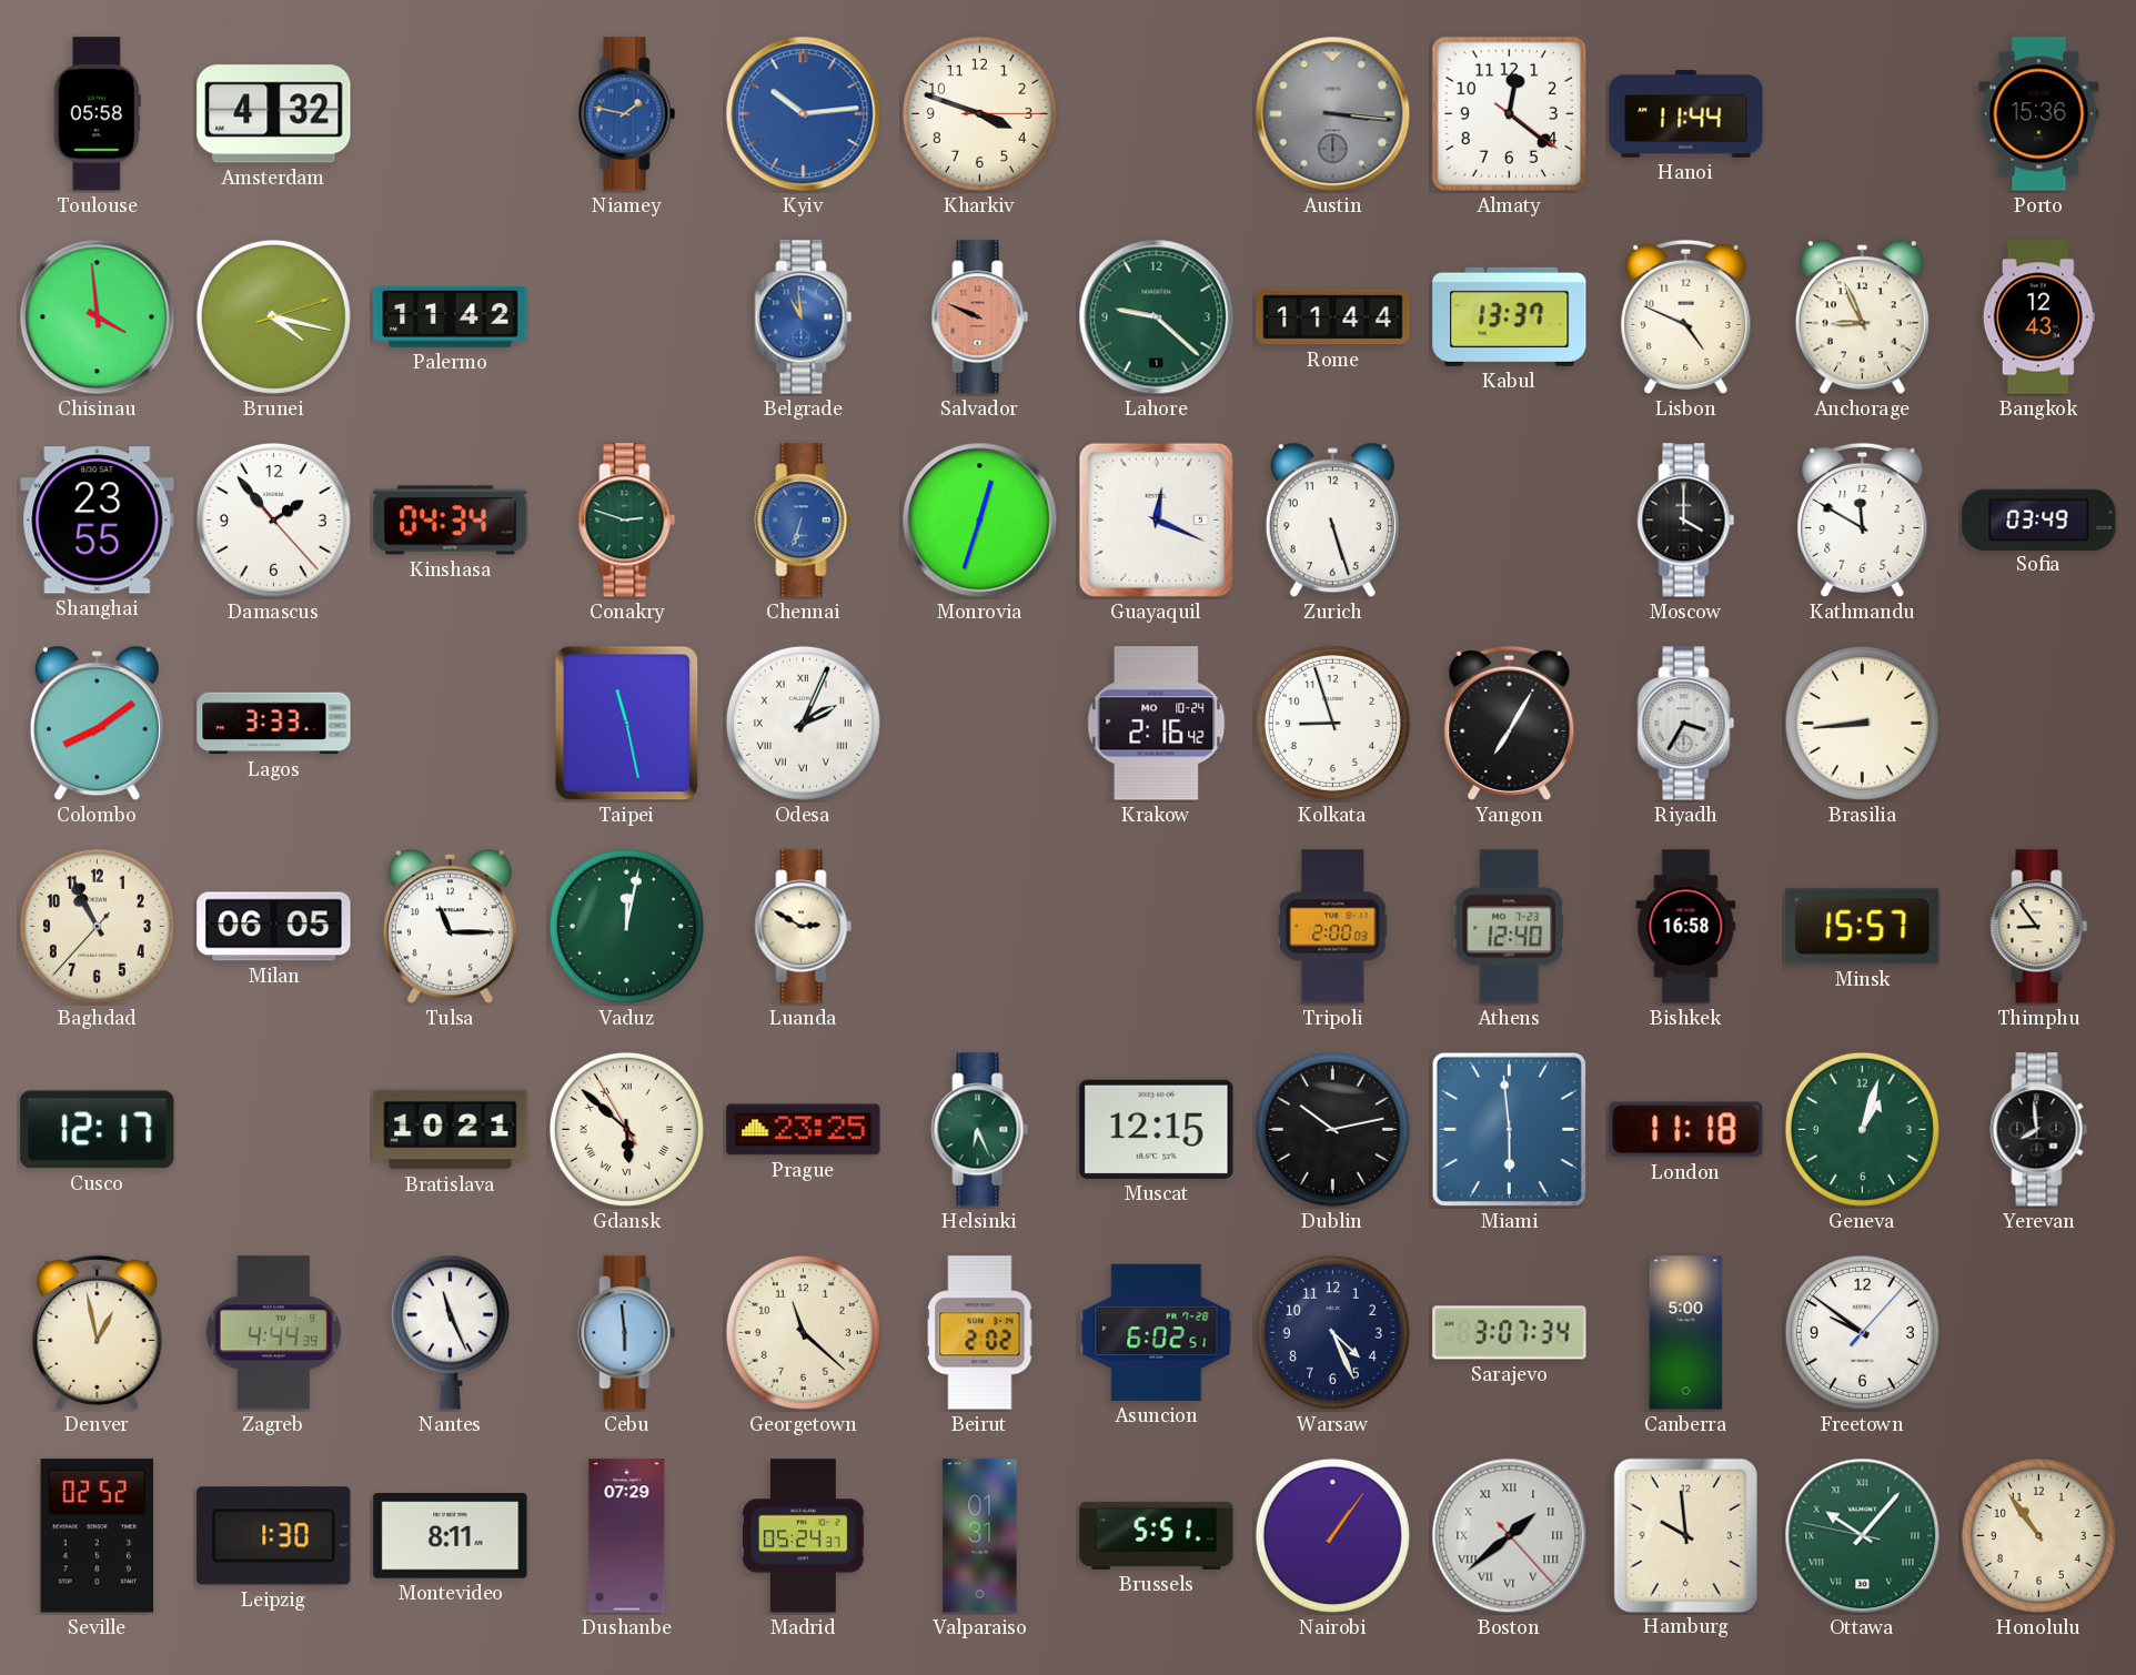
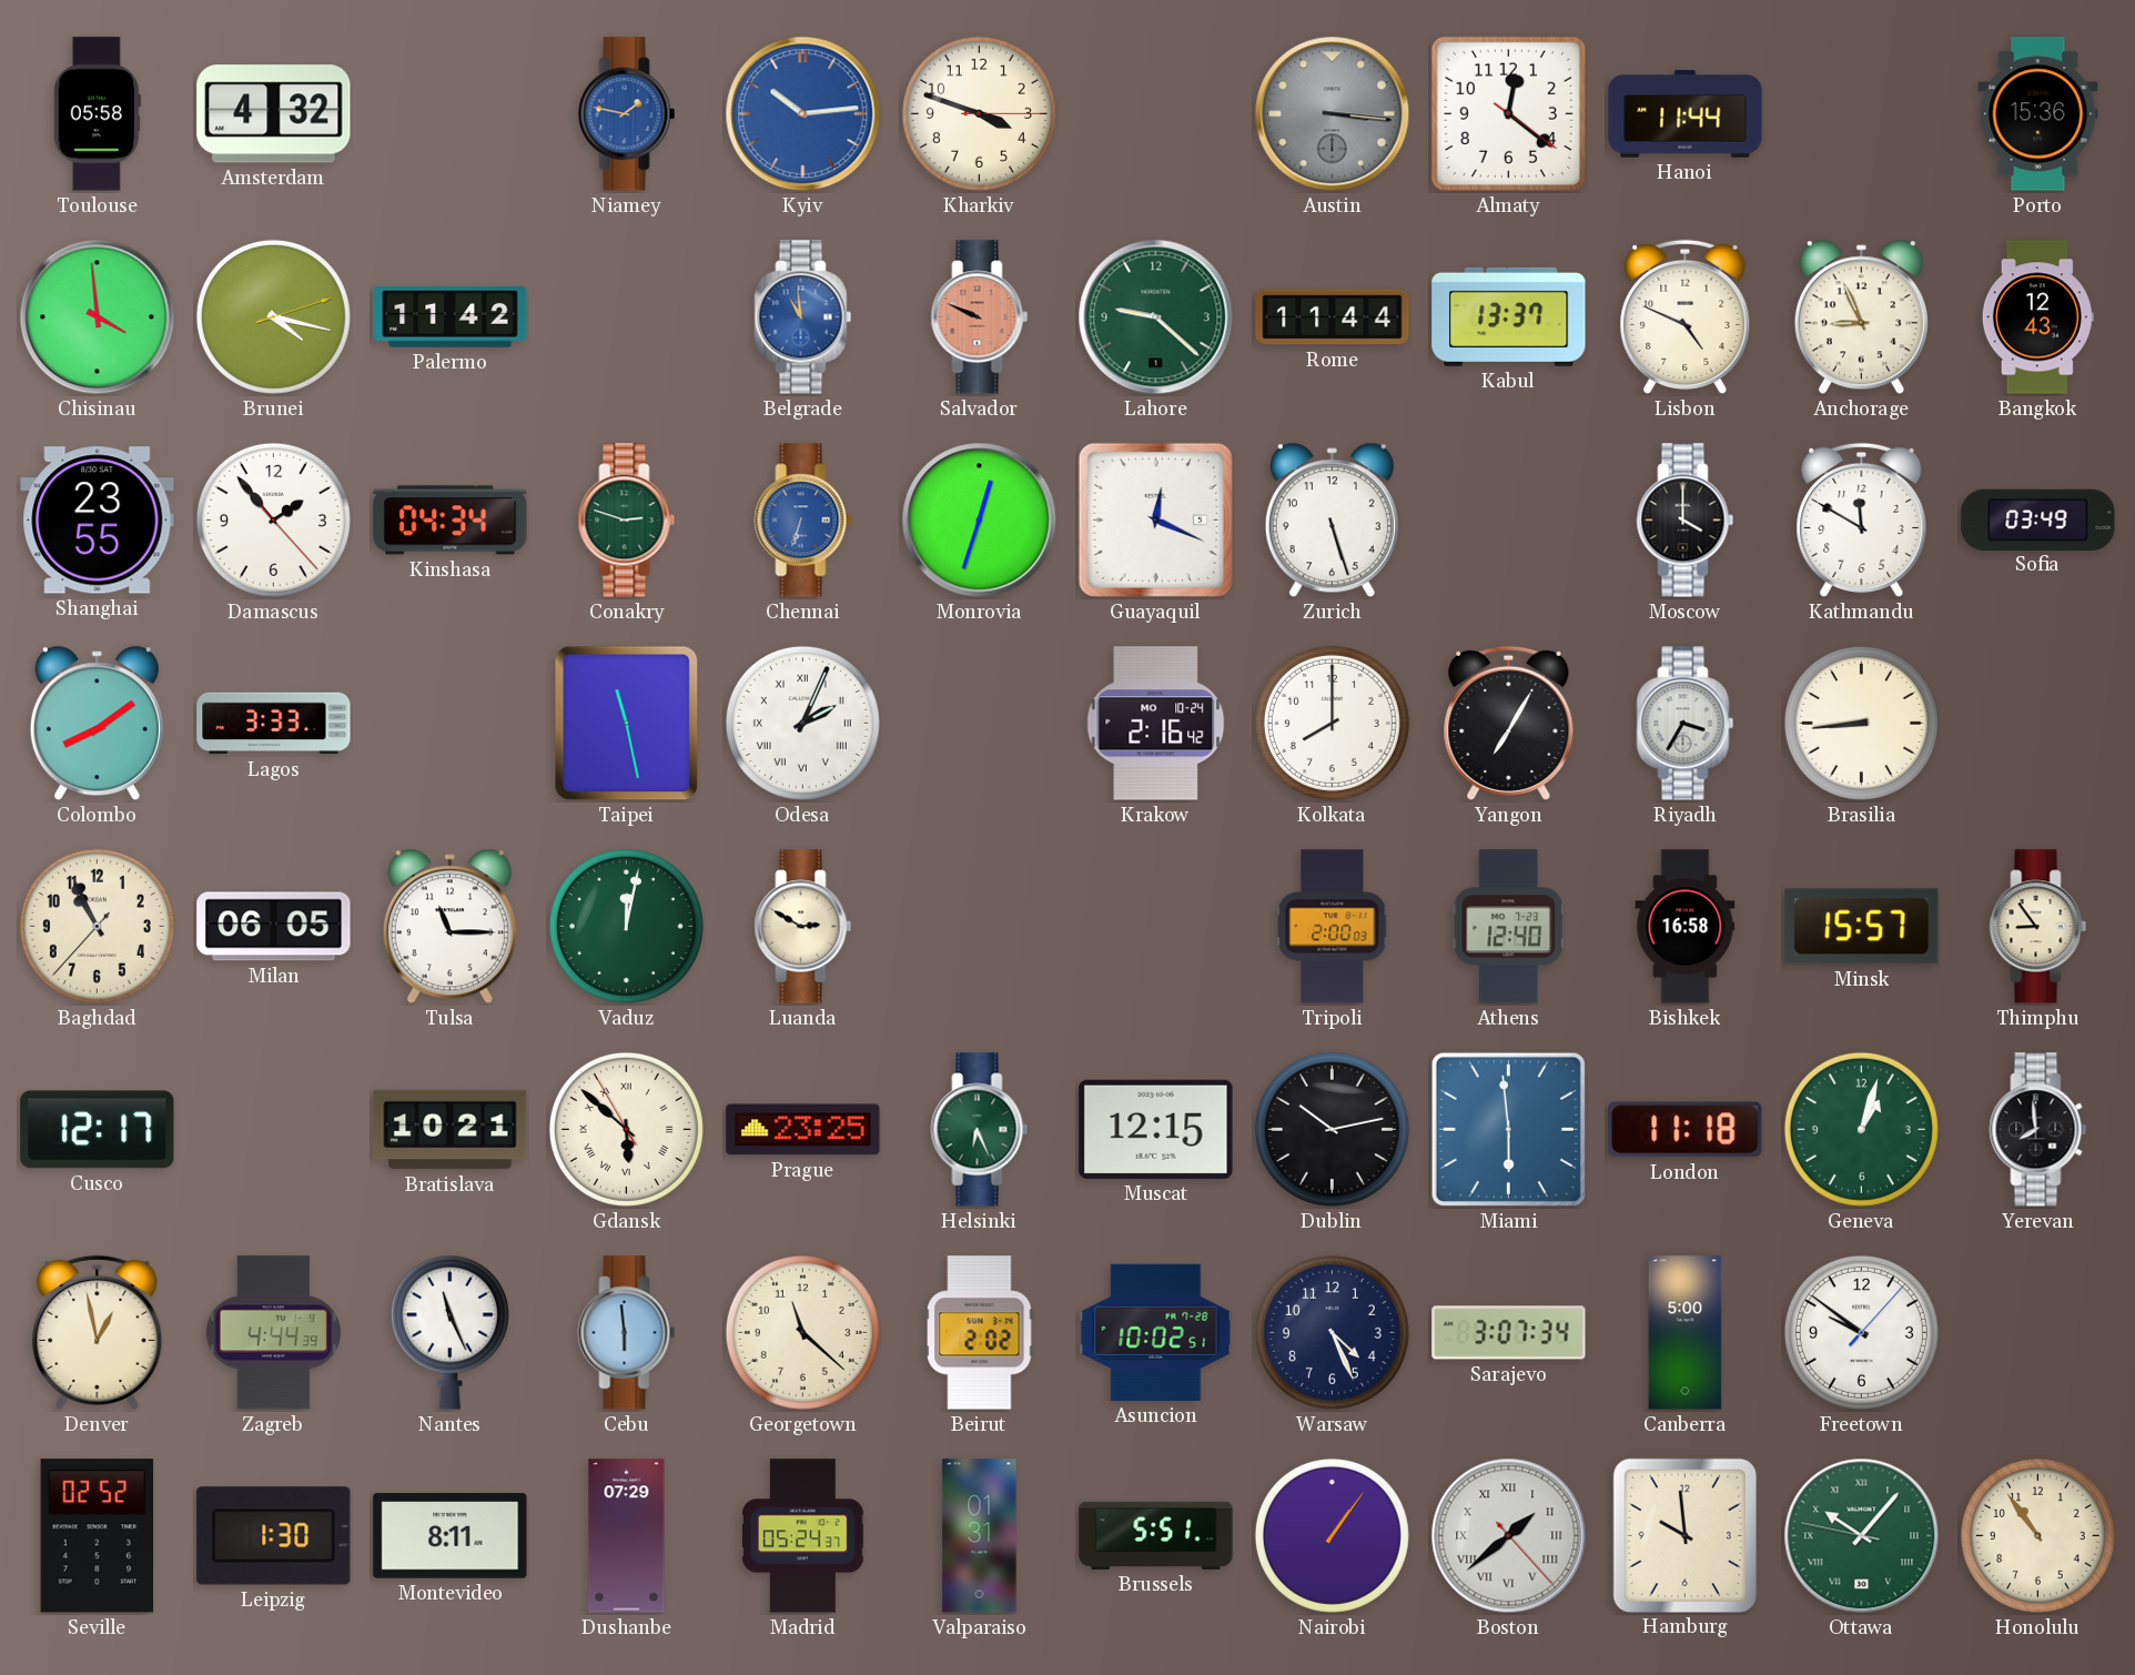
Kolkata: 8:57 -> 8:00 (1332, 723)
Asuncion: 6:02 -> 10:02 (1156, 1332)
